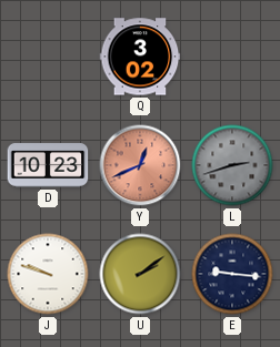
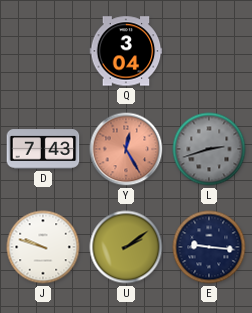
Q: 3:02 -> 3:04 (126, 51)
D: 10:23 -> 7:43 (43, 149)
Y: 12:41 -> 12:25 (126, 149)
